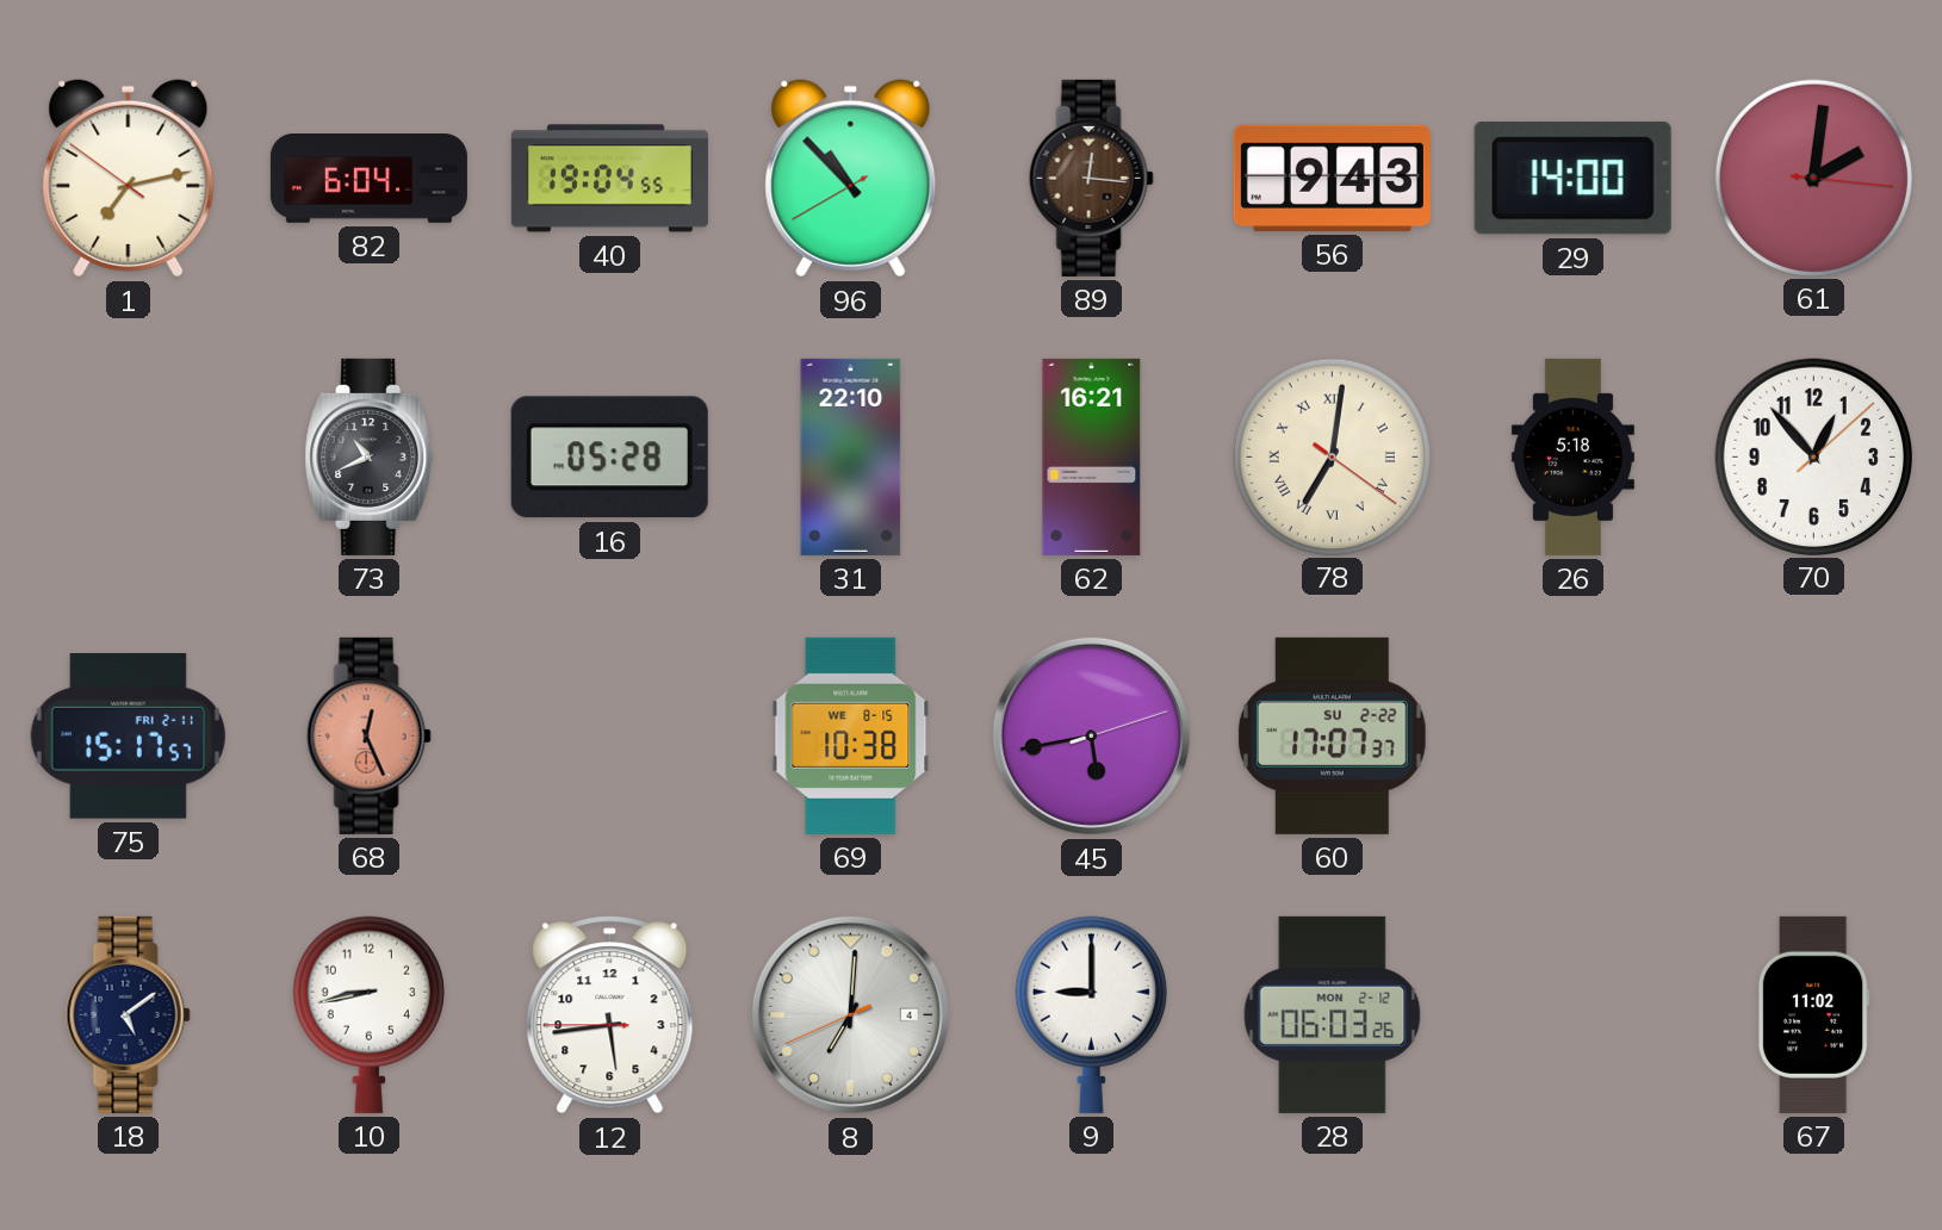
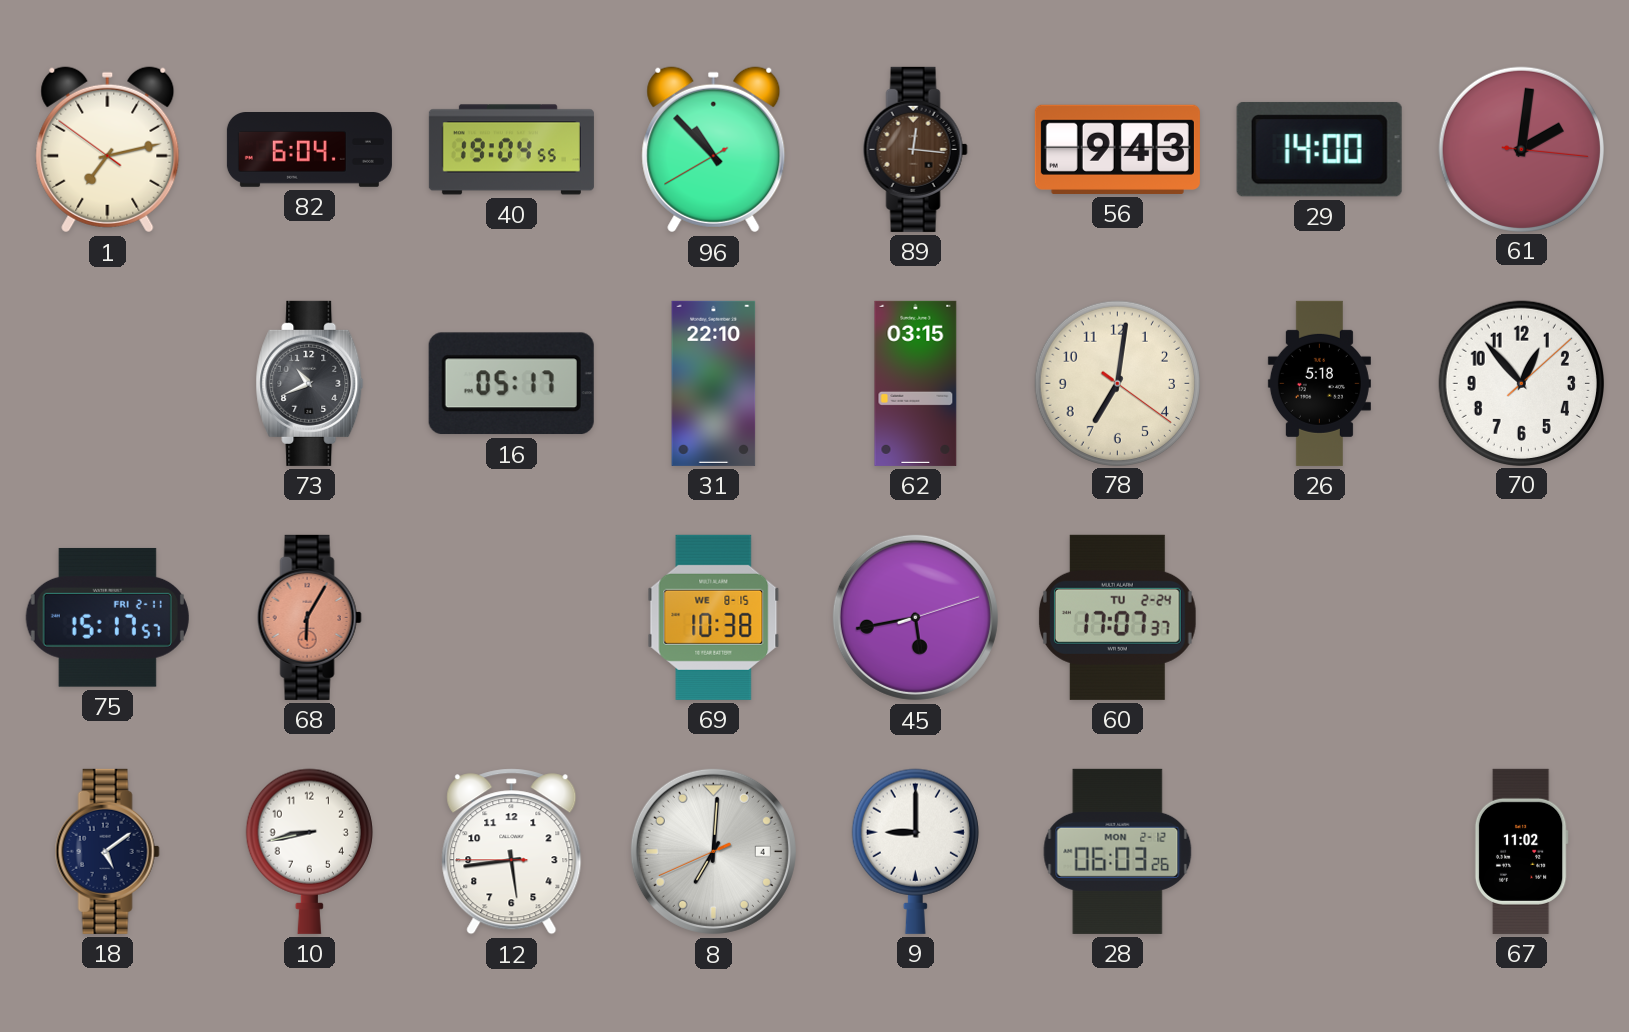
16: 05:28 -> 05:17 (511, 384)
62: 16:21 -> 03:15 (916, 383)
78 numerals: Roman -> Arabic (1117, 383)
68: 12:26 -> 6:05 (309, 617)
60 date: SU 2-22 -> TU 2-24 (1117, 617)
